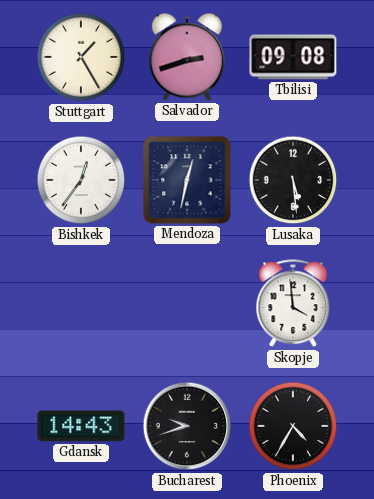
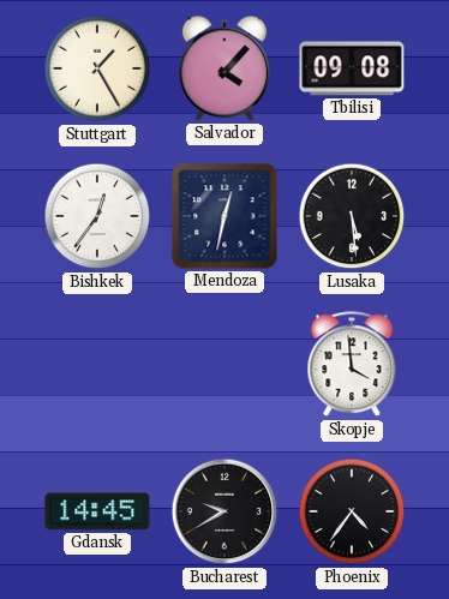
Salvador: 2:42 -> 4:07 (224, 68)
Gdansk: 14:43 -> 14:45 (97, 511)
Bucharest: 9:42 -> 9:40 (224, 511)
Phoenix: 4:35 -> 4:36 (352, 511)
